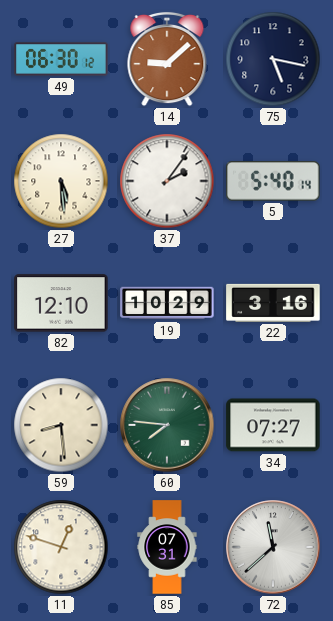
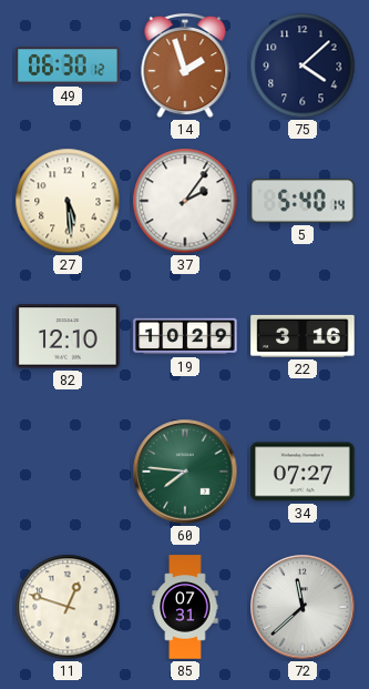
14: 9:08 -> 1:57 (185, 65)
75: 5:17 -> 4:08 (303, 65)
59: 8:29 -> none (61, 425)
